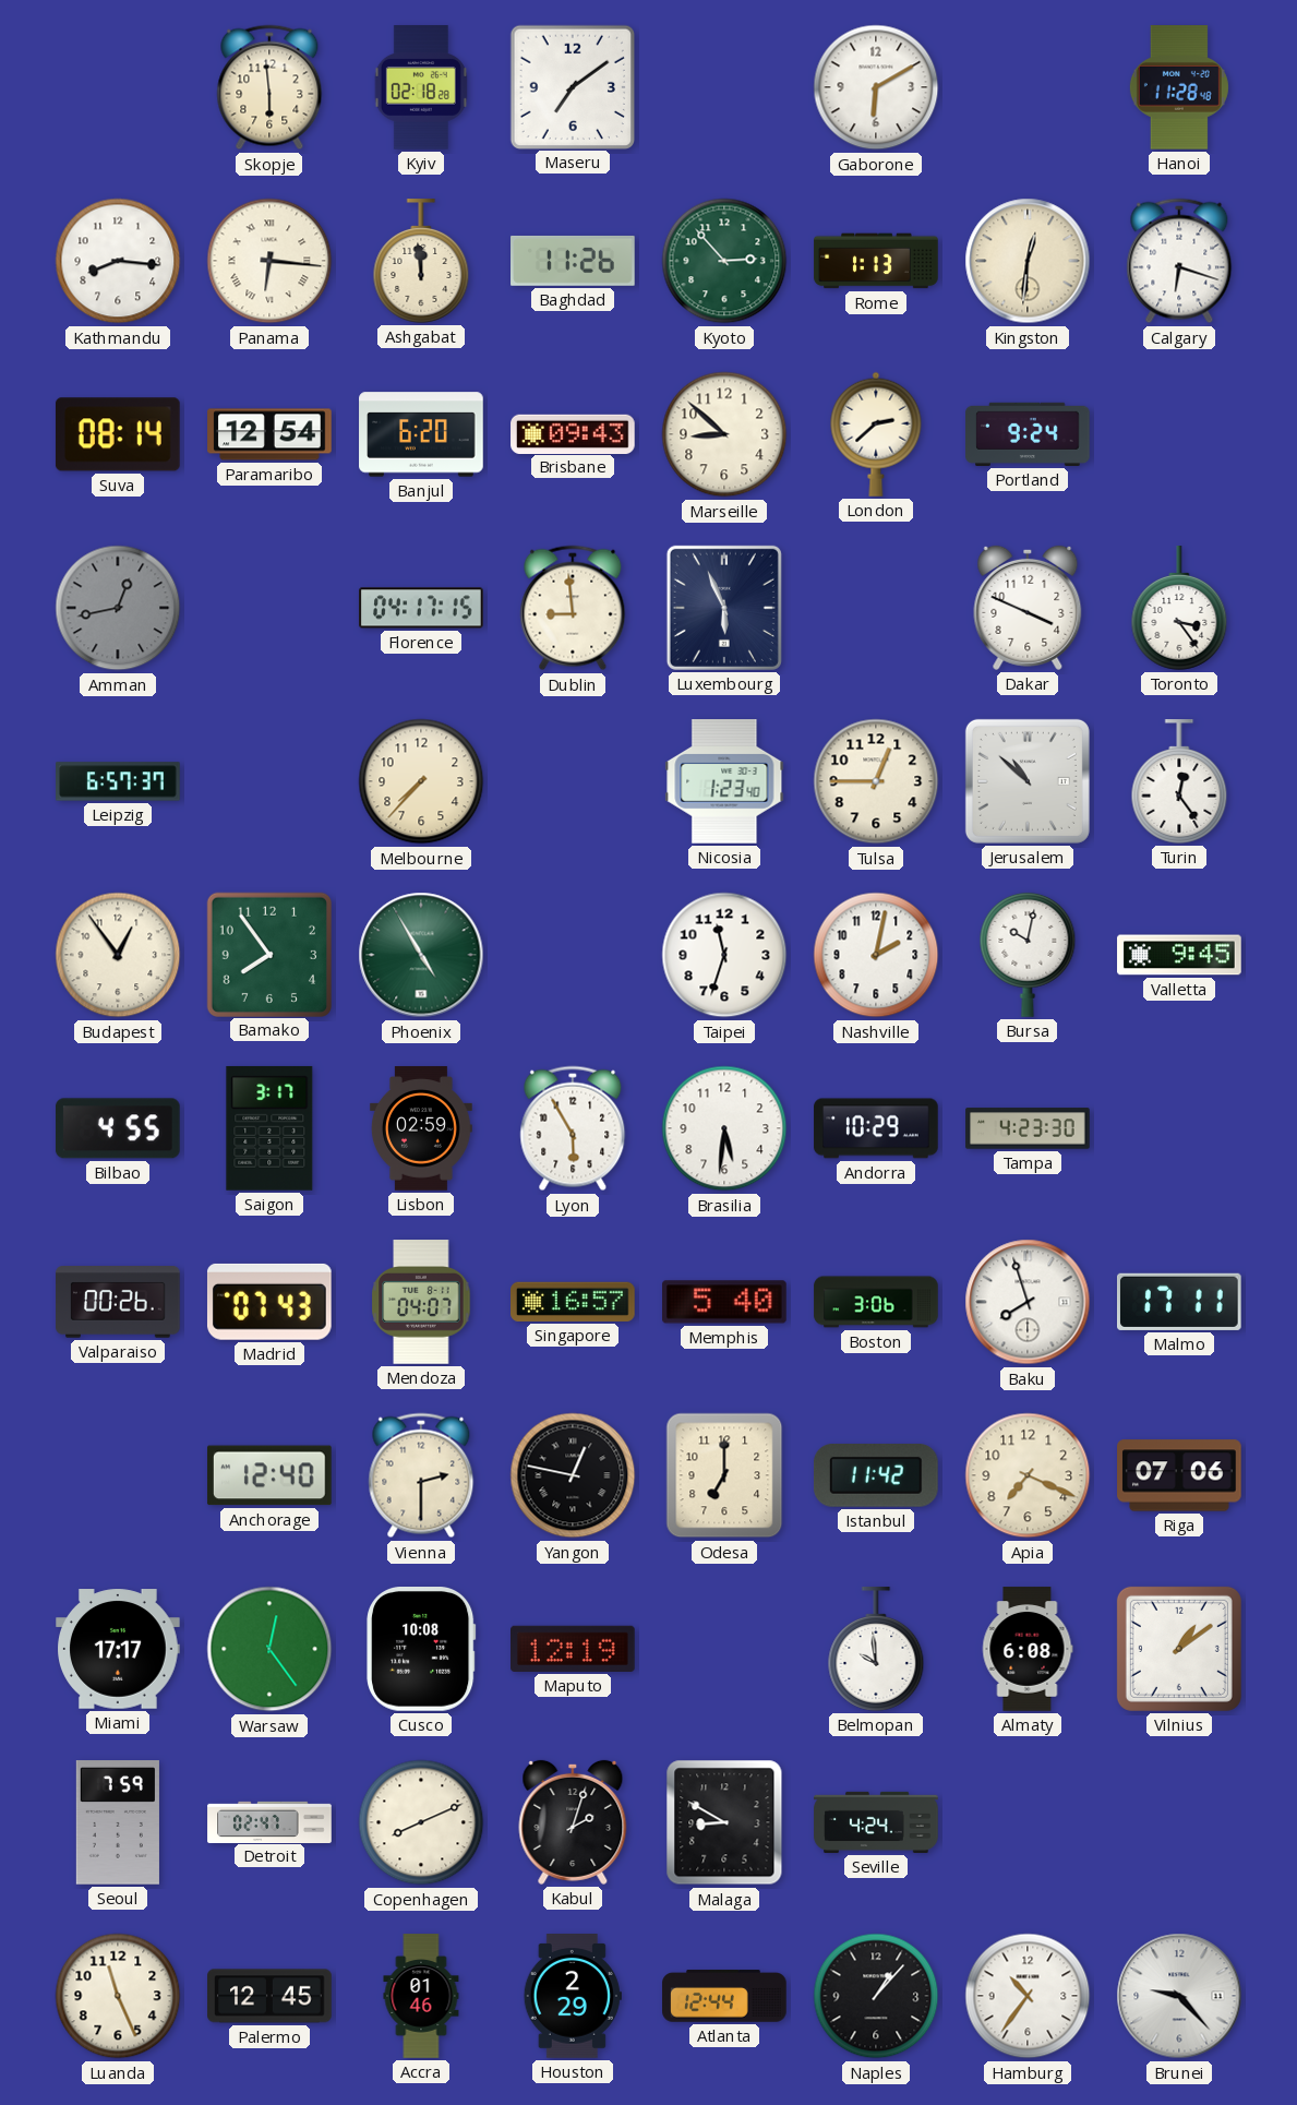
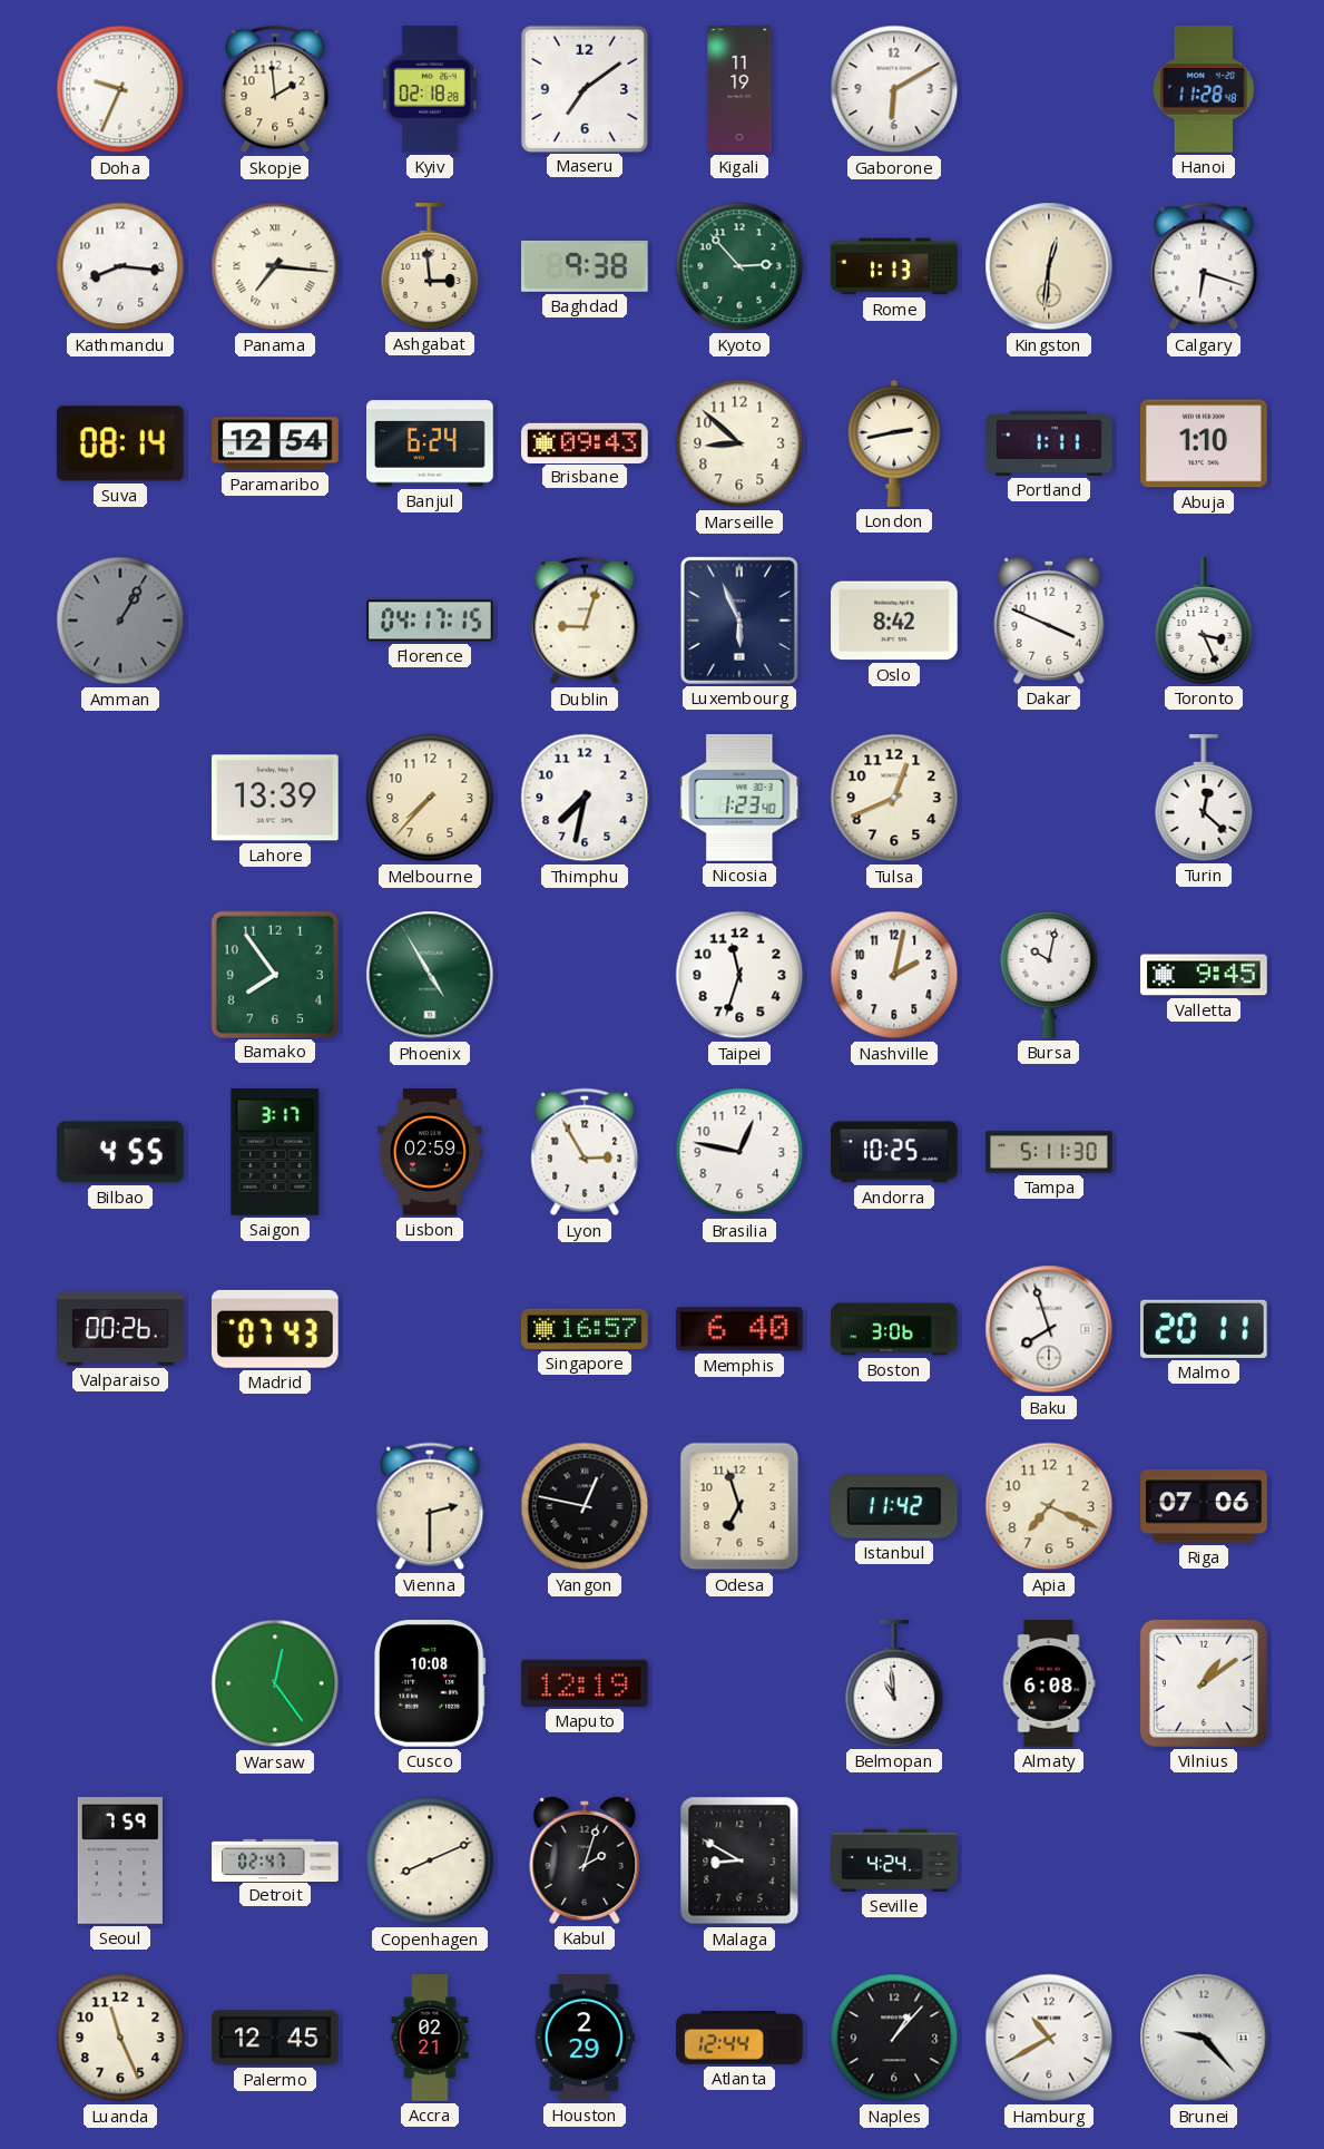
Doha: none -> 9:34 (120, 89)
Skopje: 5:59 -> 1:59 (275, 89)
Kigali: none -> 11:19 (739, 89)
Panama: 6:16 -> 7:16 (275, 266)
Ashgabat: 11:59 -> 2:59 (430, 266)
Baghdad: 11:26 -> 9:38 (585, 266)
Banjul: 6:20 -> 6:24 (430, 443)
London: 2:38 -> 2:43 (894, 443)
Portland: 9:24 -> 1:11 (1049, 443)
Abuja: none -> 1:10 (1205, 443)
Amman: 12:43 -> 1:05 (120, 621)
Dublin: 8:59 -> 9:03 (585, 621)
Oslo: none -> 8:42 (894, 621)
Toronto: 3:24 -> 3:26 (1204, 621)
Leipzig: 6:57 -> none (118, 781)
Lahore: none -> 13:39 (276, 798)
Thimphu: none -> 7:32 (585, 798)
Tulsa: 12:45 -> 12:41 (894, 798)
Jerusalem: 10:52 -> none (1028, 781)
Turin: 12:24 -> 12:22 (1204, 798)
Budapest: 12:54 -> none (118, 955)
Lyon: 5:55 -> 2:55 (585, 1152)
Brasilia: 5:31 -> 12:47 (739, 1152)
Andorra: 10:29 -> 10:25 (894, 1152)
Tampa: 4:23 -> 5:11 (1049, 1152)
Mendoza: 04:07 -> none (421, 1302)
Memphis: 5:40 -> 6:40 (739, 1329)
Malmo: 17:11 -> 20:11 (1205, 1329)
Anchorage: 12:40 -> none (271, 1475)
Odesa: 7:00 -> 6:57 (739, 1506)
Miami: 17:17 -> none (118, 1649)
Belmopan: 9:59 -> 10:59 (894, 1683)
Accra: 01:46 -> 02:21 (430, 2038)
Hamburg: 10:36 -> 10:40 (1049, 2038)
